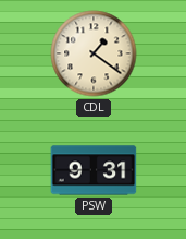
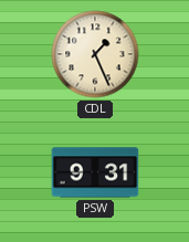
CDL: 1:21 -> 1:26 (95, 54)
